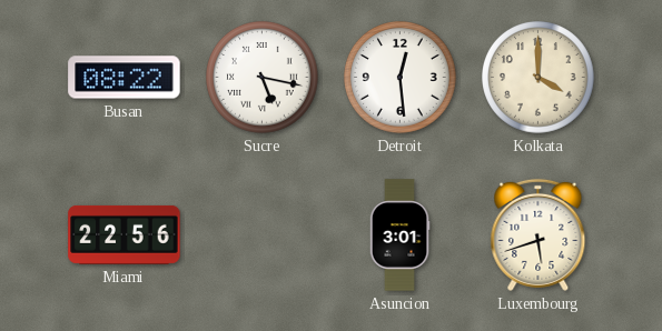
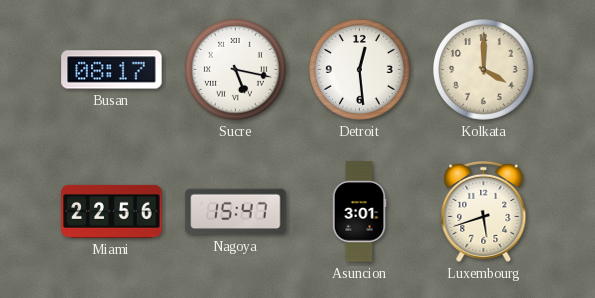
Busan: 08:22 -> 08:17 (112, 70)
Nagoya: none -> 15:47 (236, 212)
